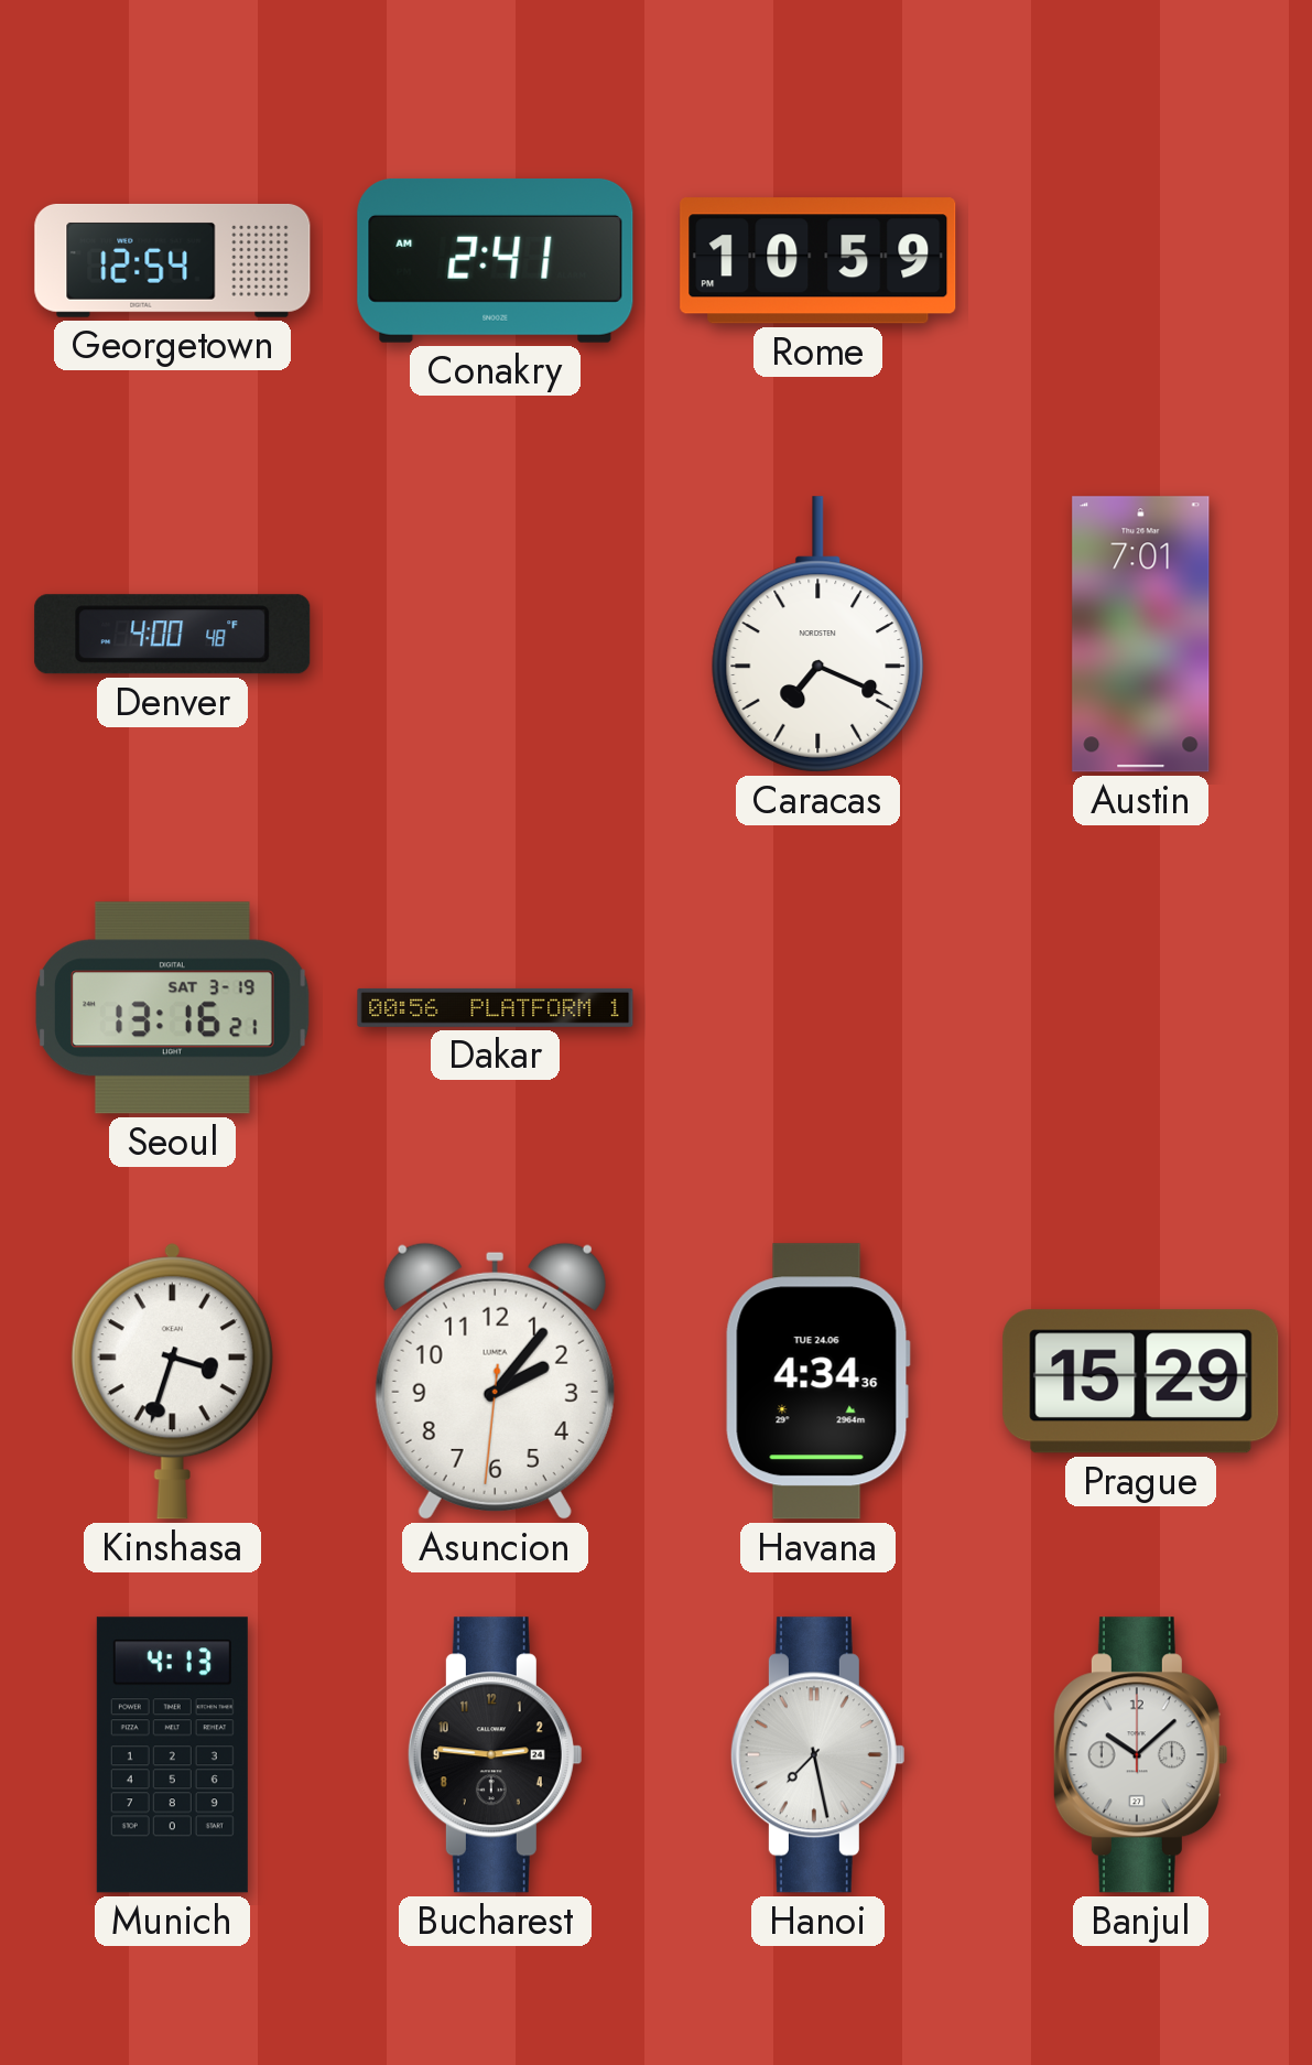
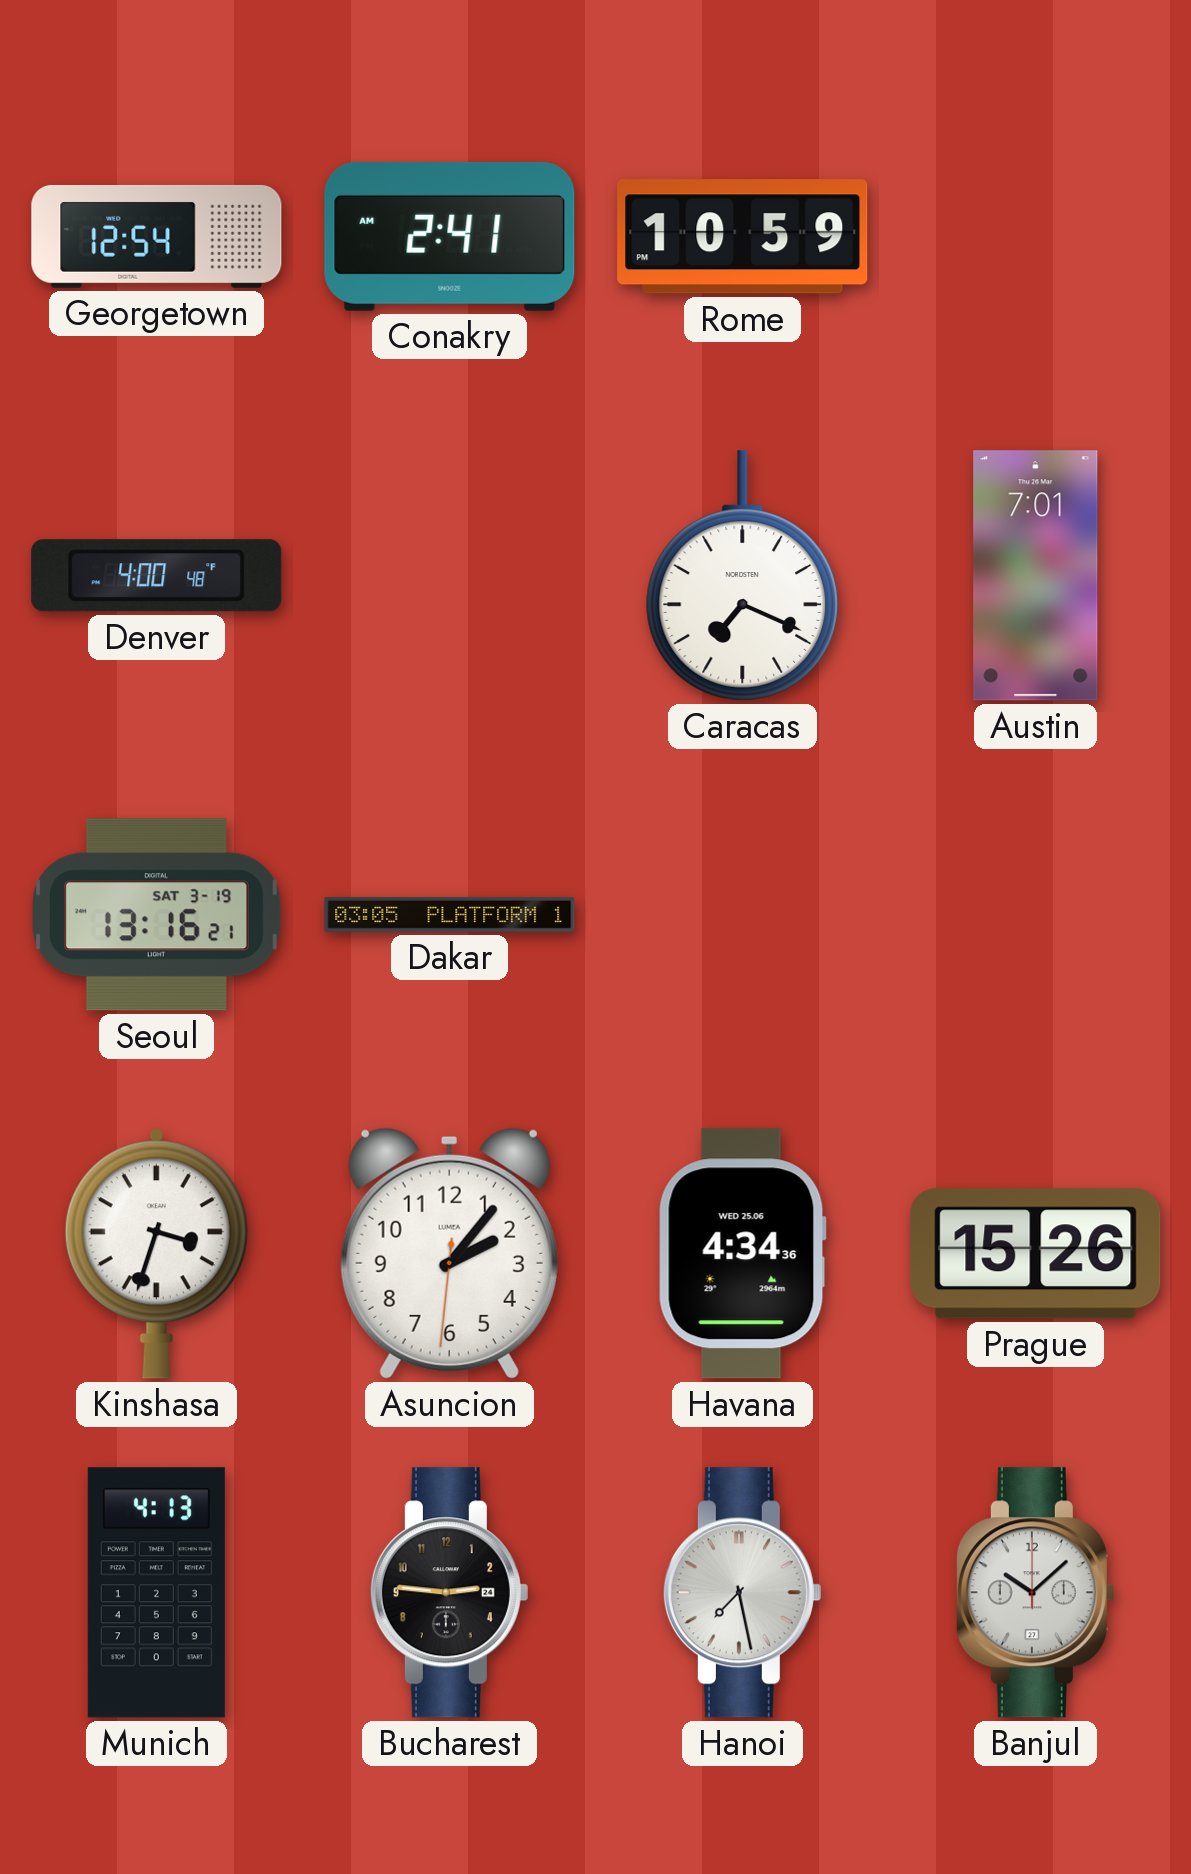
Dakar: 00:56 -> 03:05 (450, 914)
Havana date: TUE 24.06 -> WED 25.06 (742, 1254)
Prague: 15:29 -> 15:26 (1036, 1254)
